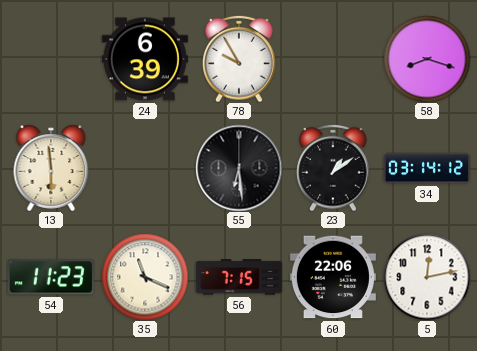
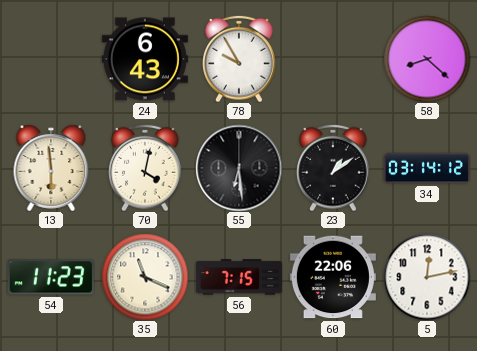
24: 6:39 -> 6:43 (145, 59)
58: 8:18 -> 8:22 (427, 59)
70: none -> 4:02 (145, 168)
